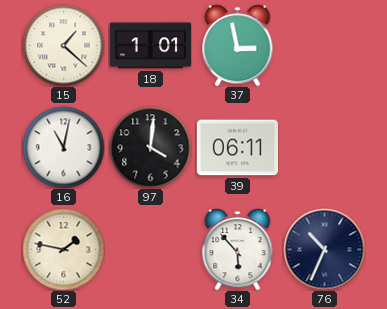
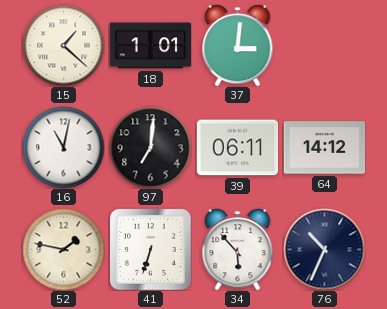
37: 2:58 -> 3:01 (238, 45)
97: 4:01 -> 7:01 (150, 147)
64: none -> 14:12 (324, 148)
41: none -> 6:33 (150, 249)
